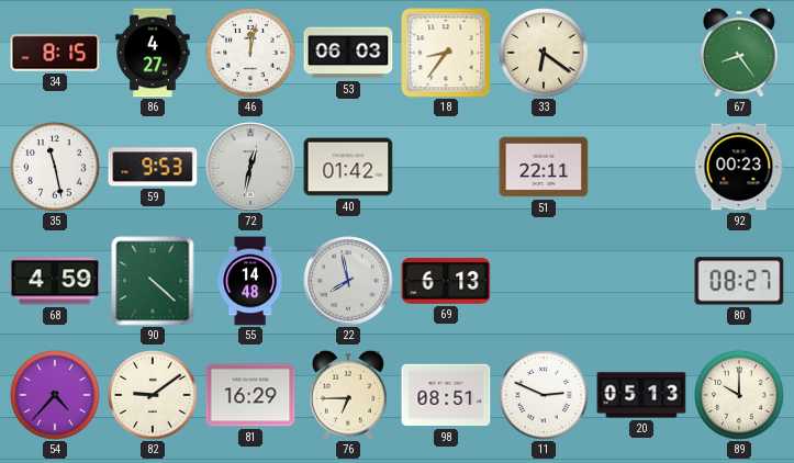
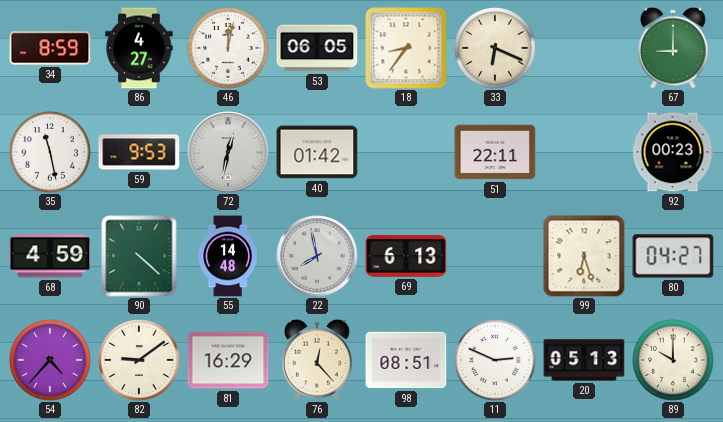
34: 8:15 -> 8:59 (50, 48)
53: 06:03 -> 06:05 (317, 48)
33: 6:21 -> 6:19 (495, 48)
67: 8:24 -> 9:00 (674, 48)
99: none -> 6:27 (584, 256)
80: 08:27 -> 04:27 (673, 256)
76: 6:45 -> 12:23 (318, 360)
